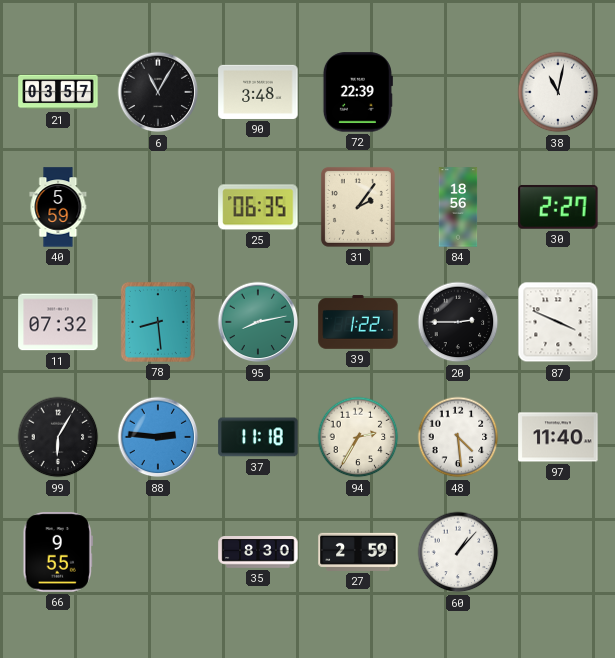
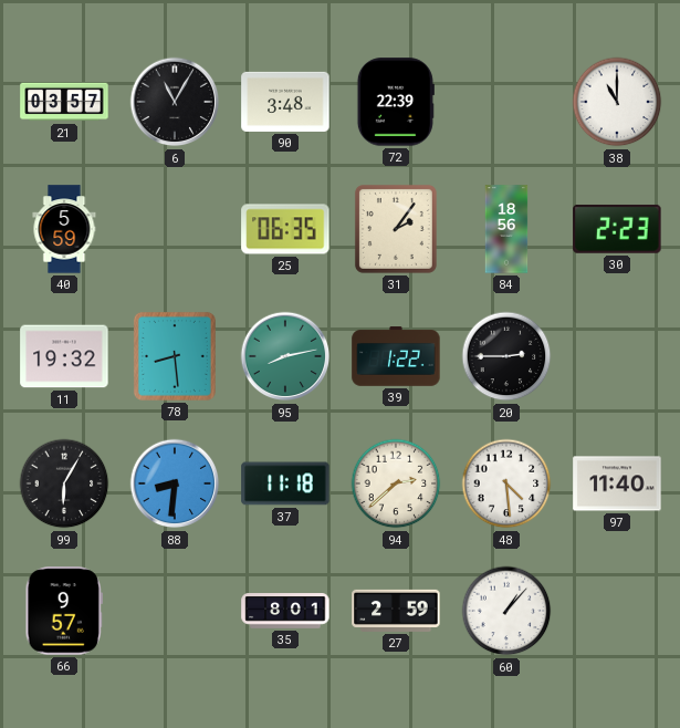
38: 11:02 -> 11:00 (617, 102)
30: 2:27 -> 2:23 (617, 229)
11: 07:32 -> 19:32 (64, 356)
87: 3:49 -> none (558, 322)
88: 2:46 -> 8:31 (175, 483)
94: 2:35 -> 2:38 (396, 483)
66: 9:55 -> 9:57 (64, 611)
35: 8:30 -> 8:01 (285, 612)
